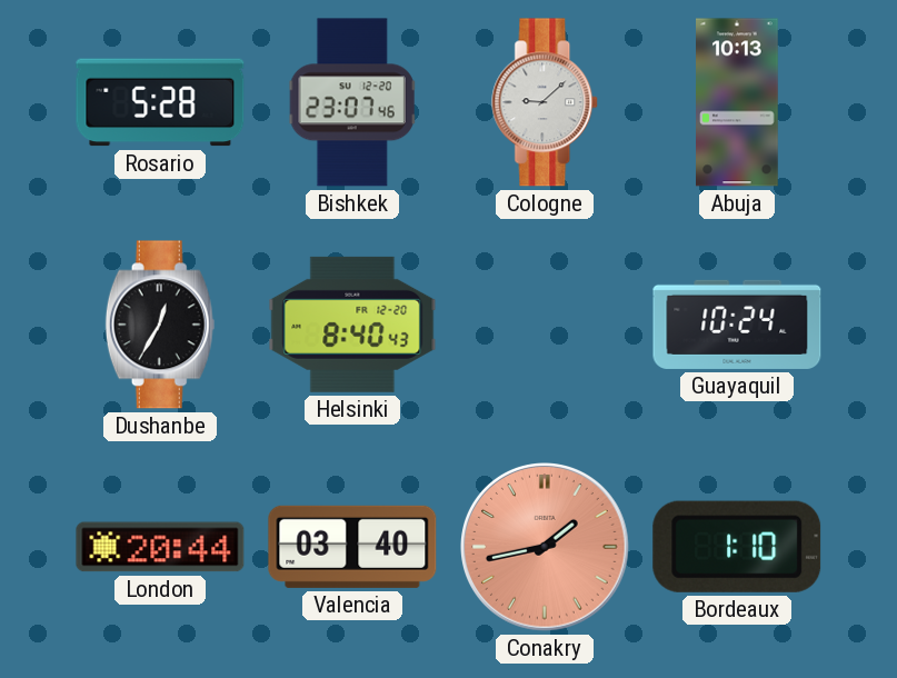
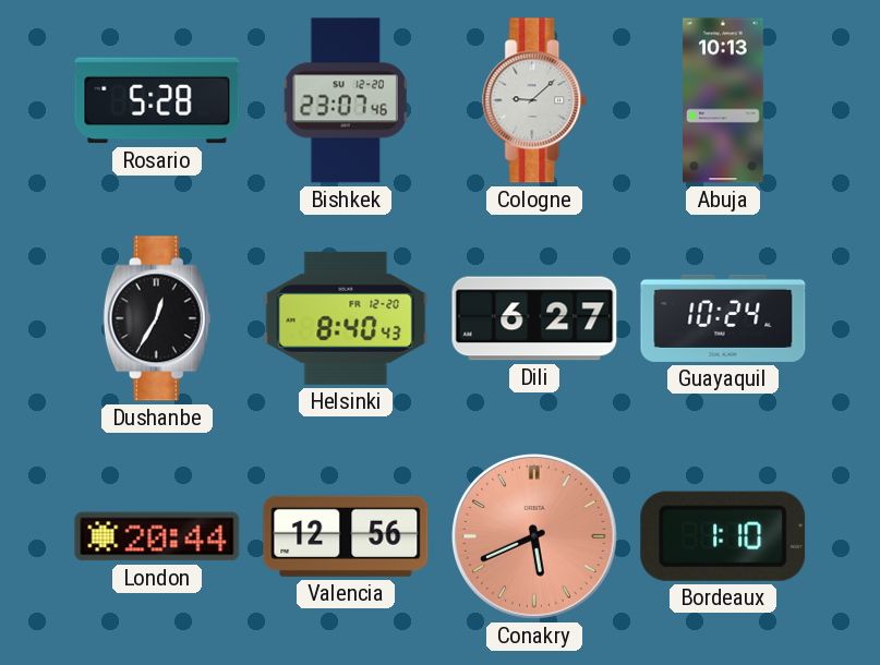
Dili: none -> 6:27 (534, 318)
Valencia: 03:40 -> 12:56 (346, 536)
Conakry: 1:43 -> 5:41 (535, 537)
